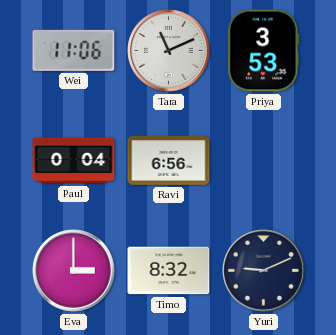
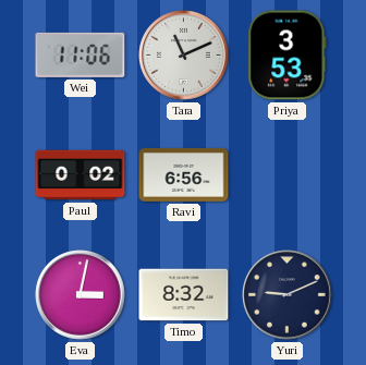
Paul: 0:04 -> 0:02 (81, 175)
Eva: 3:00 -> 3:02 (81, 295)
